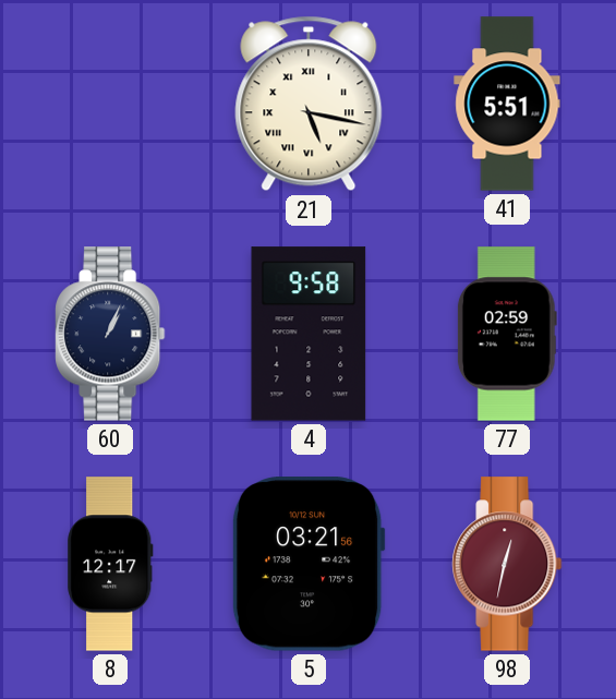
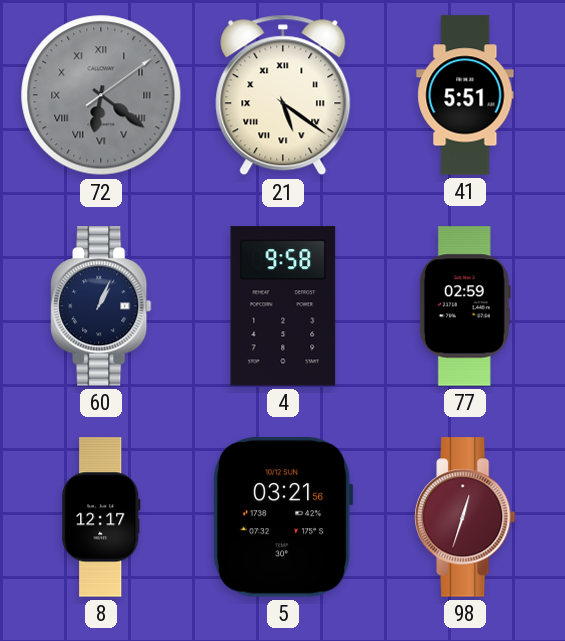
72: none -> 6:21 (101, 95)
21: 5:17 -> 5:21 (283, 95)
98: 12:32 -> 12:33 (465, 517)
